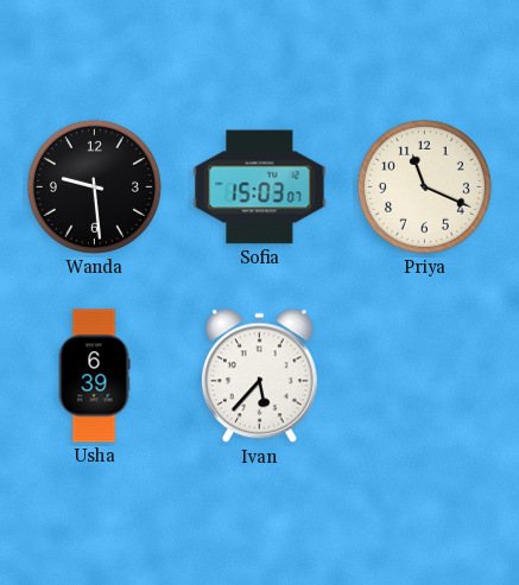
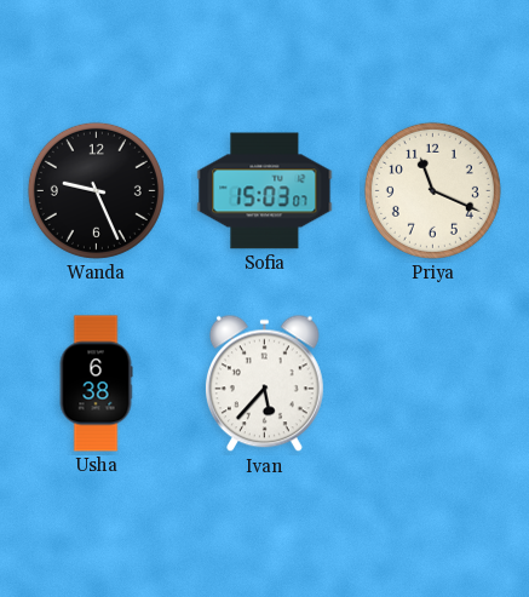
Wanda: 9:29 -> 9:26 (96, 190)
Usha: 6:39 -> 6:38 (96, 384)
